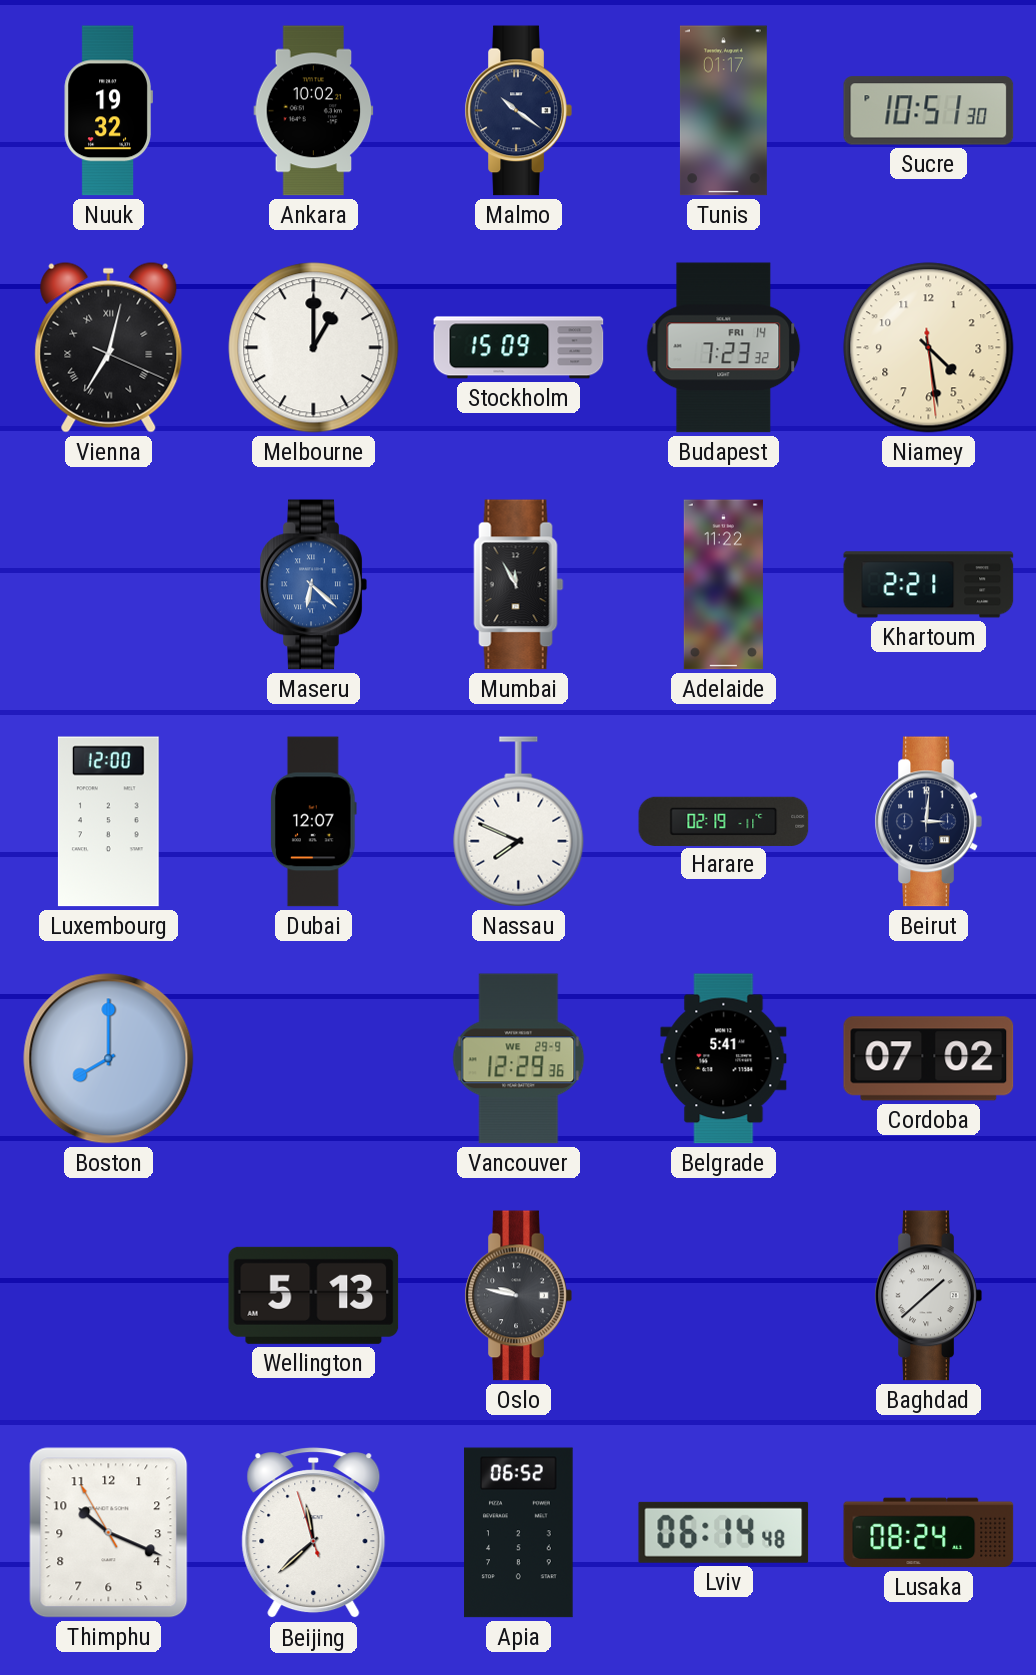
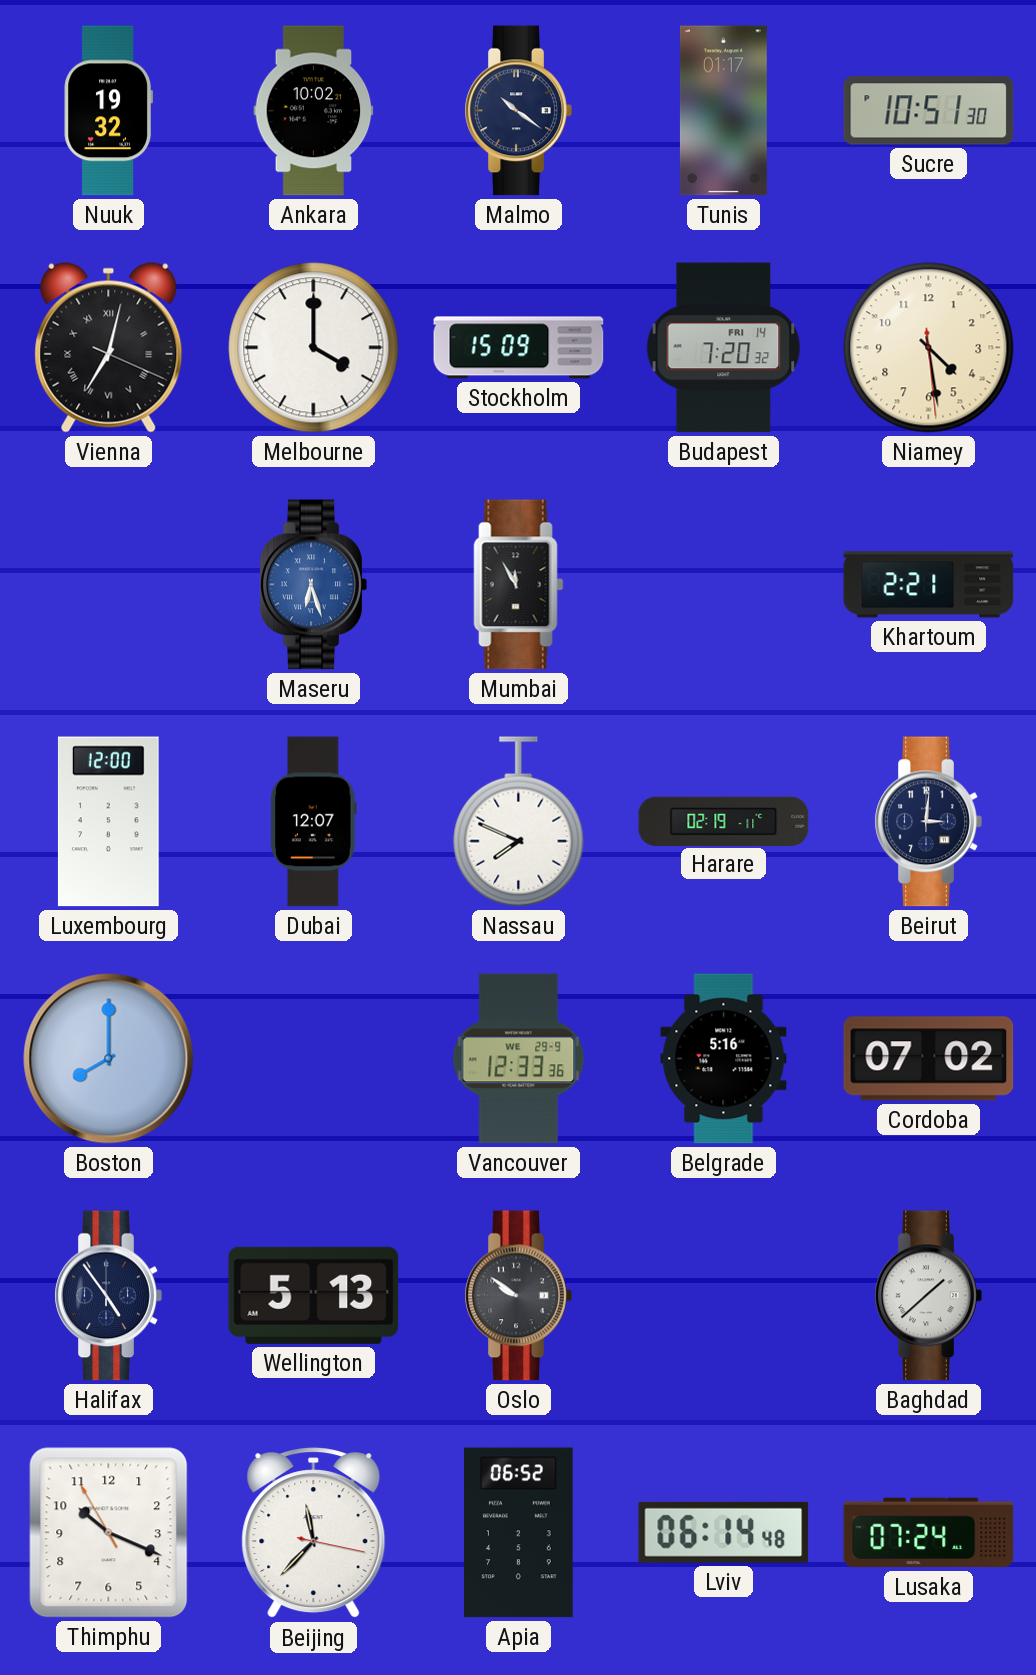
Melbourne: 1:00 -> 4:00 (314, 348)
Budapest: 7:23 -> 7:20 (724, 348)
Maseru: 6:22 -> 6:27 (313, 585)
Adelaide: 11:22 -> none (723, 585)
Vancouver: 12:29 -> 12:33 (519, 1059)
Belgrade: 5:41 -> 5:16 (724, 1059)
Halifax: none -> 4:54 (108, 1296)
Oslo: 9:47 -> 9:51 (518, 1296)
Beijing: 11:37:57 -> 11:37:17 (314, 1533)
Lusaka: 08:24 -> 07:24 (929, 1533)
